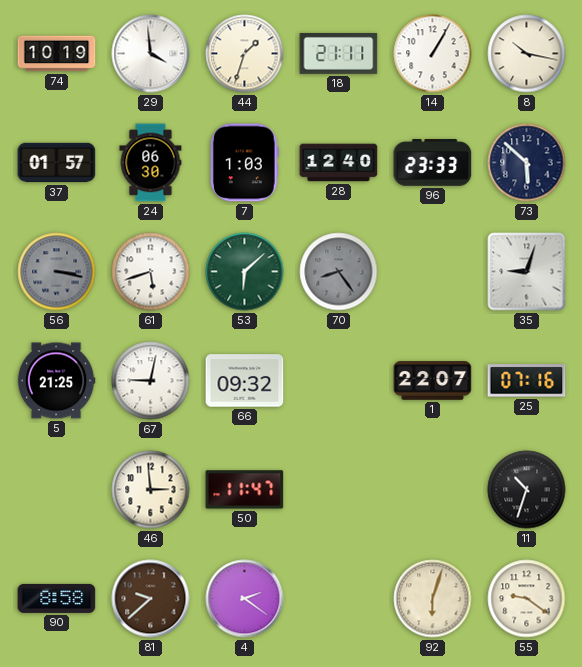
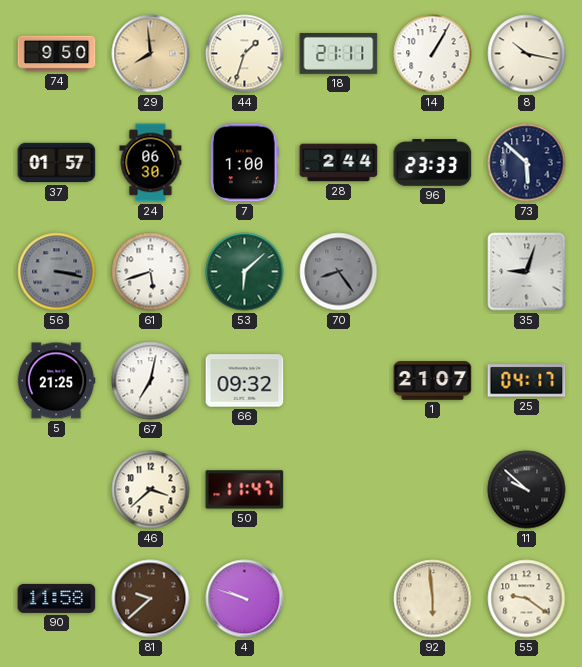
74: 10:19 -> 9:50 (57, 54)
29: 3:59 -> 7:59 (151, 54)
29 dial: white -> champagne (151, 54)
7: 1:03 -> 1:00 (244, 163)
28: 12:40 -> 2:44 (339, 163)
67: 9:02 -> 7:02 (151, 381)
1: 22:07 -> 21:07 (433, 381)
25: 07:16 -> 04:17 (527, 381)
46: 2:59 -> 3:38 (151, 490)
11: 10:33 -> 9:52 (527, 490)
90: 8:58 -> 11:58 (57, 598)
4: 2:21 -> 9:48 (245, 599)
92: 6:03 -> 5:59 (433, 599)
